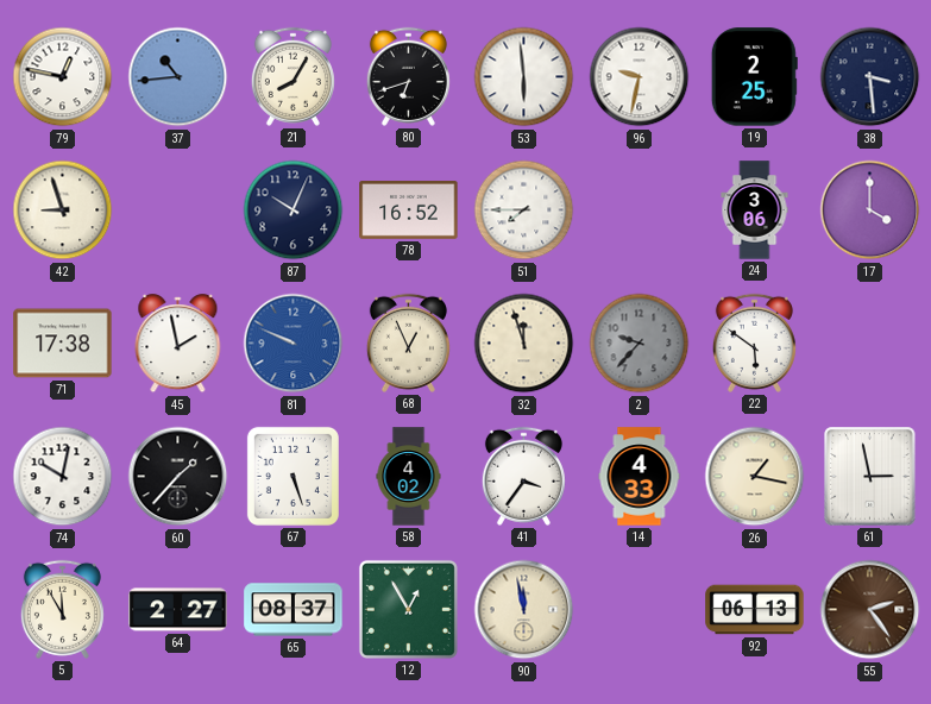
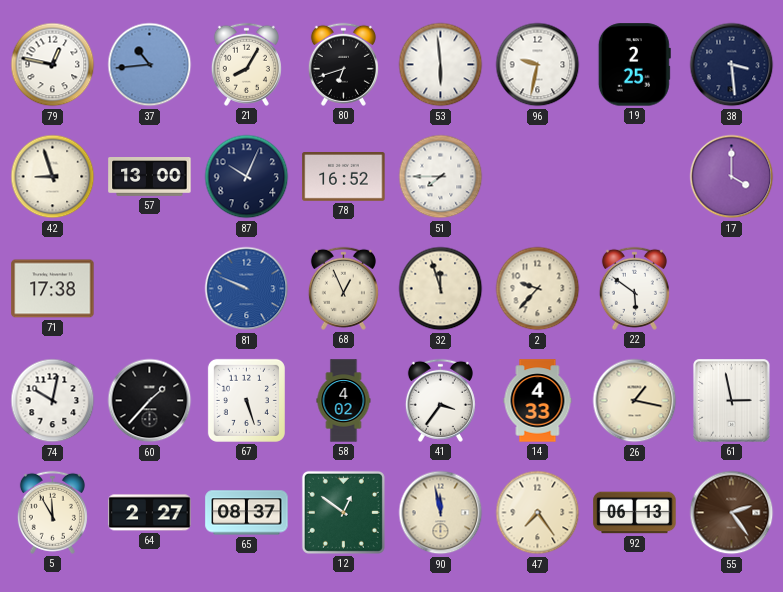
57: none -> 13:00 (150, 177)
24: 3:06 -> none (755, 210)
45: 1:58 -> none (178, 344)
2 dial: grey -> cream (538, 289)
12: 12:55 -> 12:51 (343, 512)
47: none -> 7:24 (538, 513)
